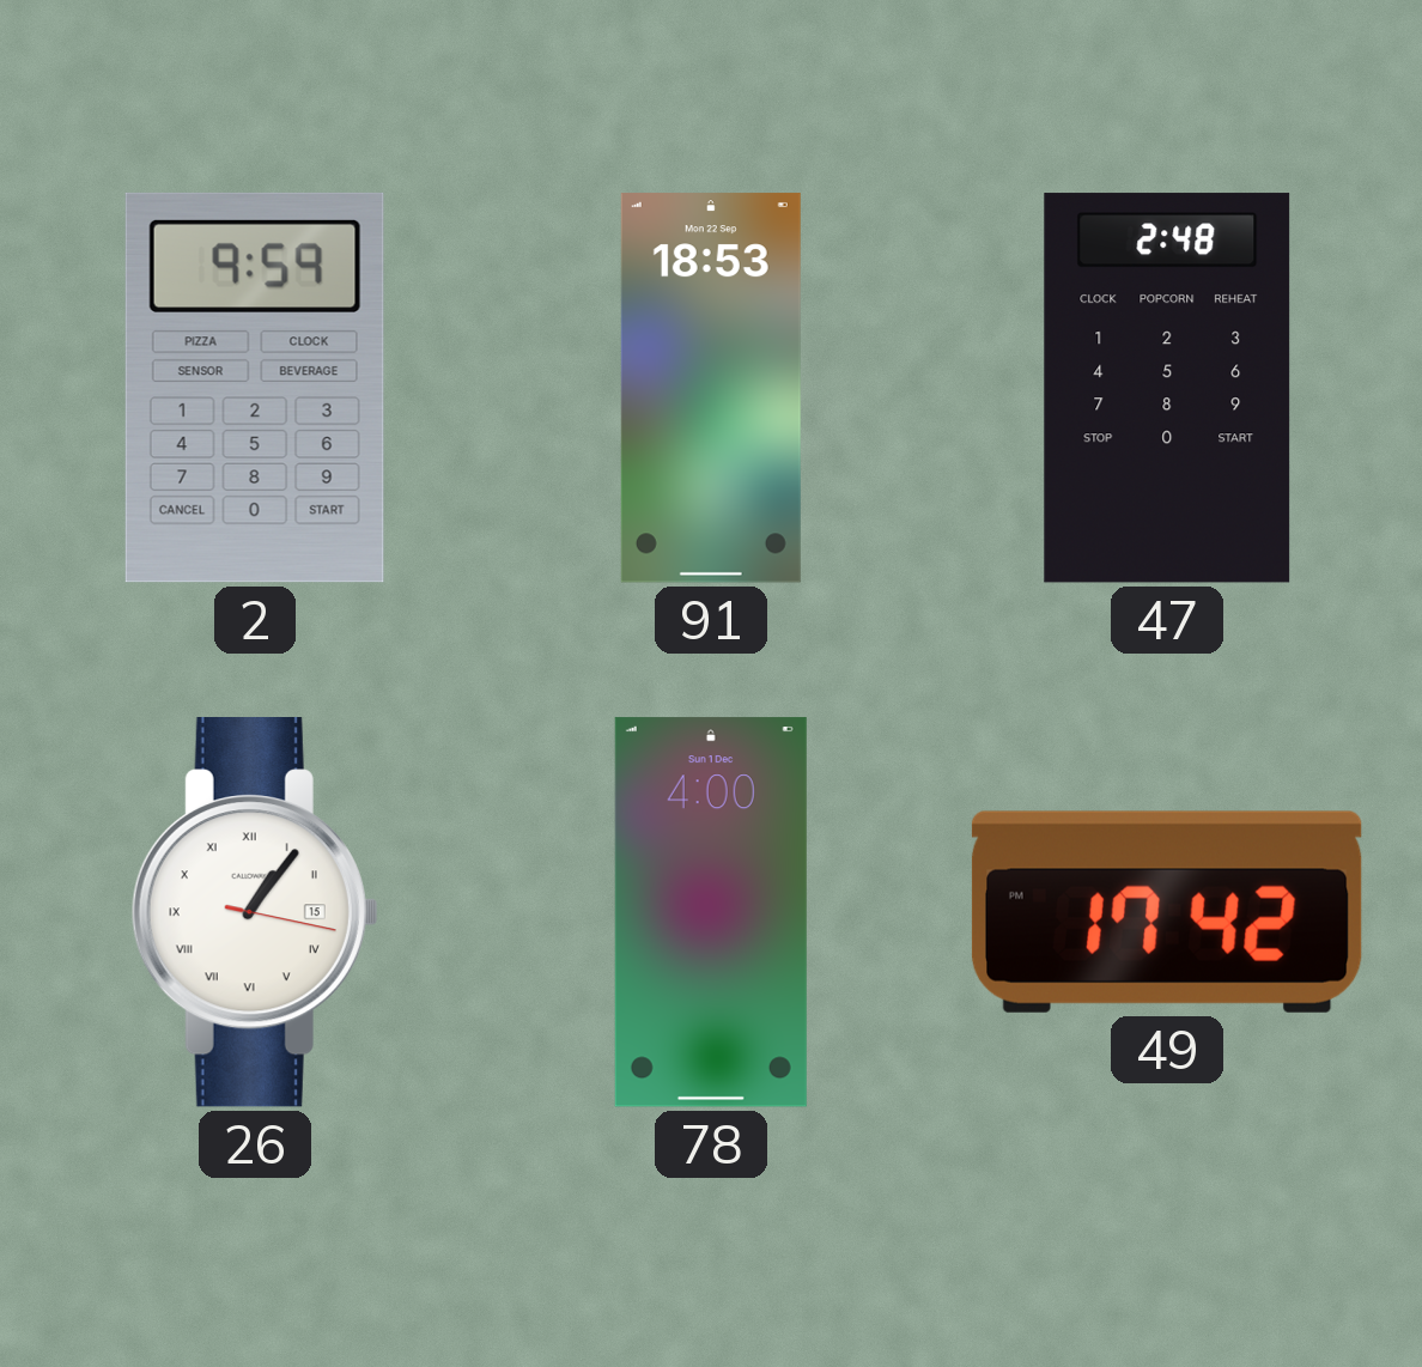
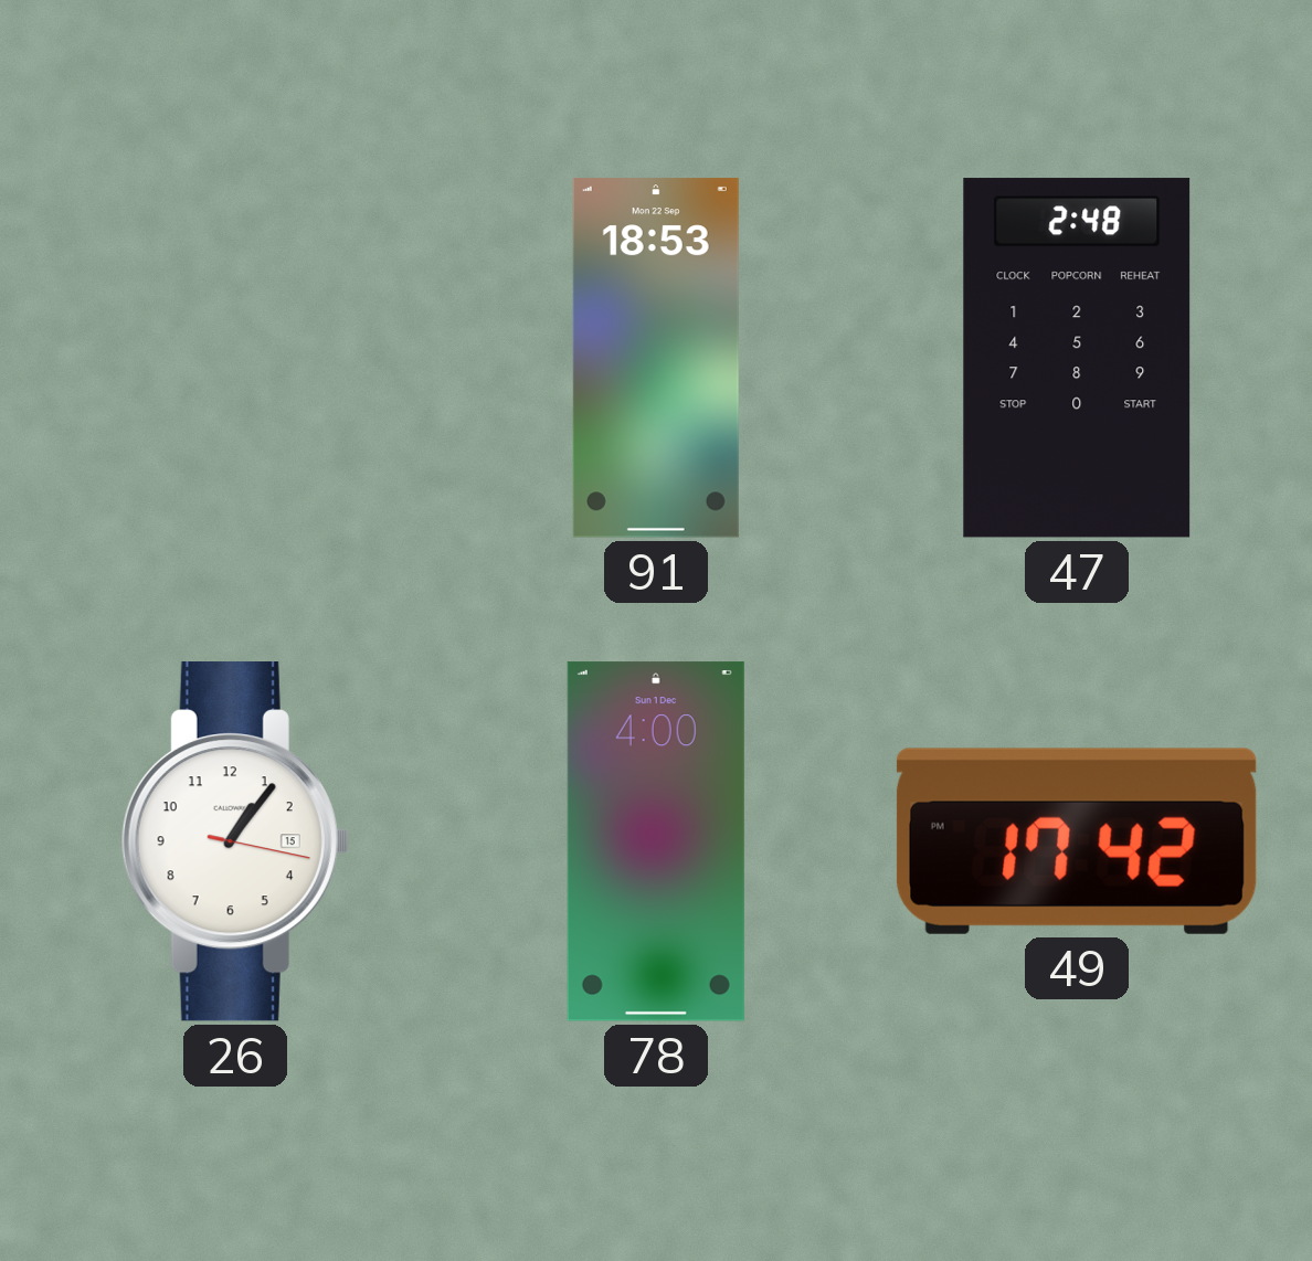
2: 9:59 -> none (255, 388)
26 numerals: Roman -> Arabic (235, 843)
